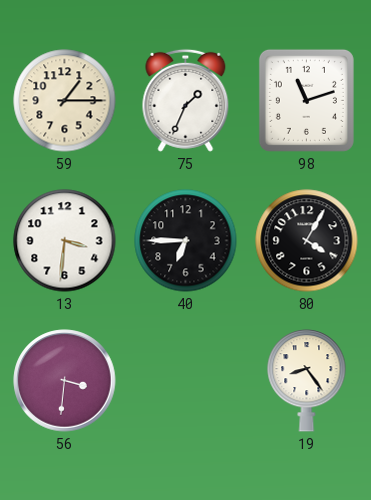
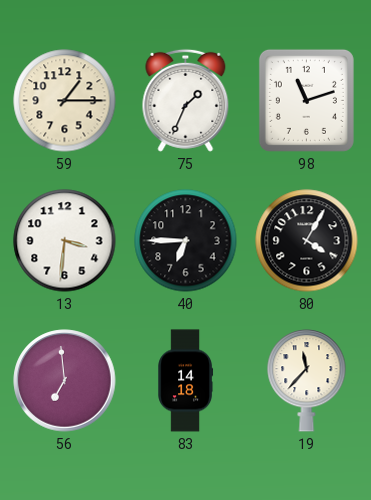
56: 3:31 -> 6:59 (65, 381)
83: none -> 14:18 (186, 381)
19: 8:24 -> 11:37 (307, 381)
